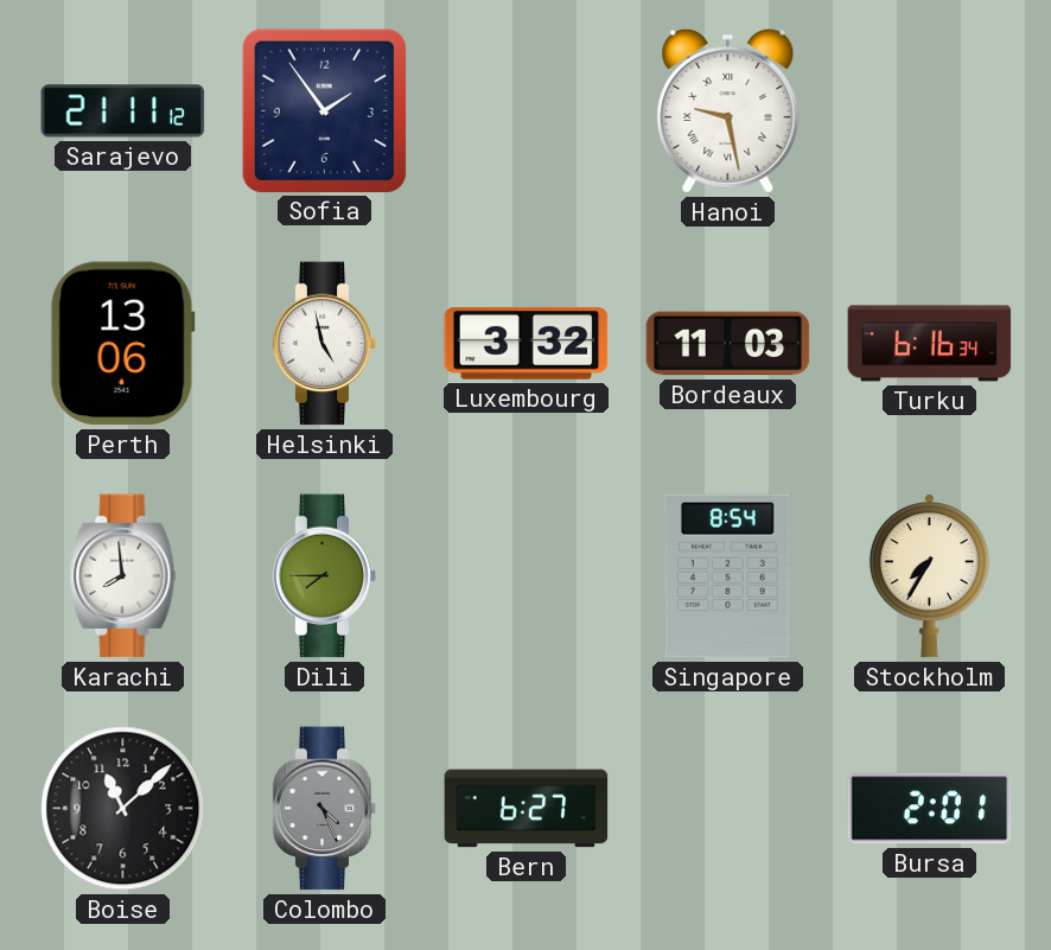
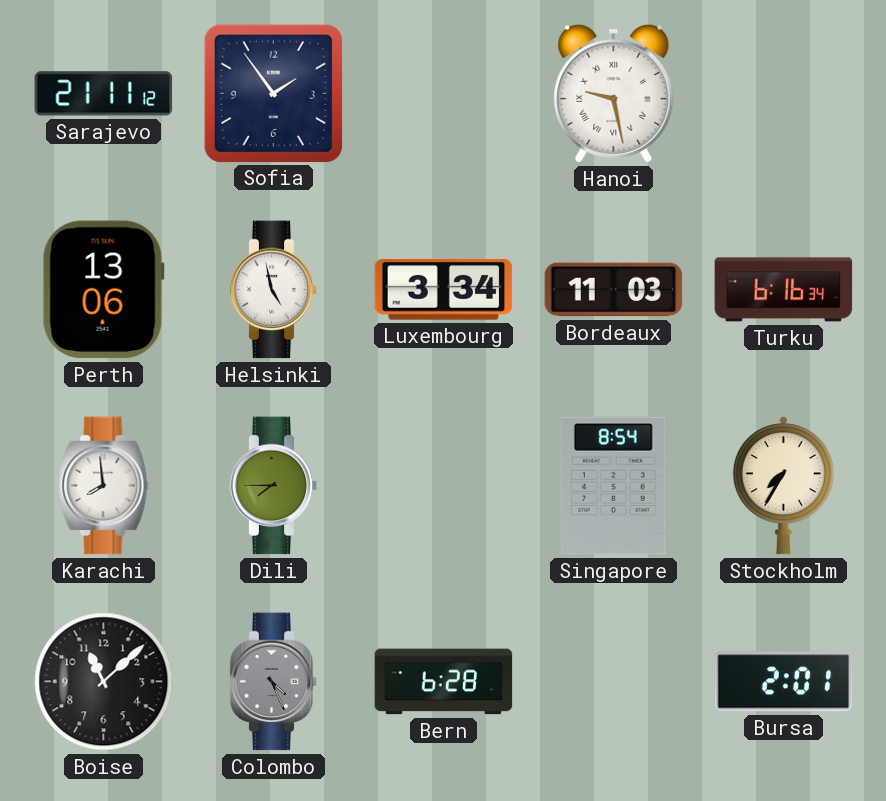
Luxembourg: 3:32 -> 3:34 (444, 289)
Bern: 6:27 -> 6:28 (444, 682)
